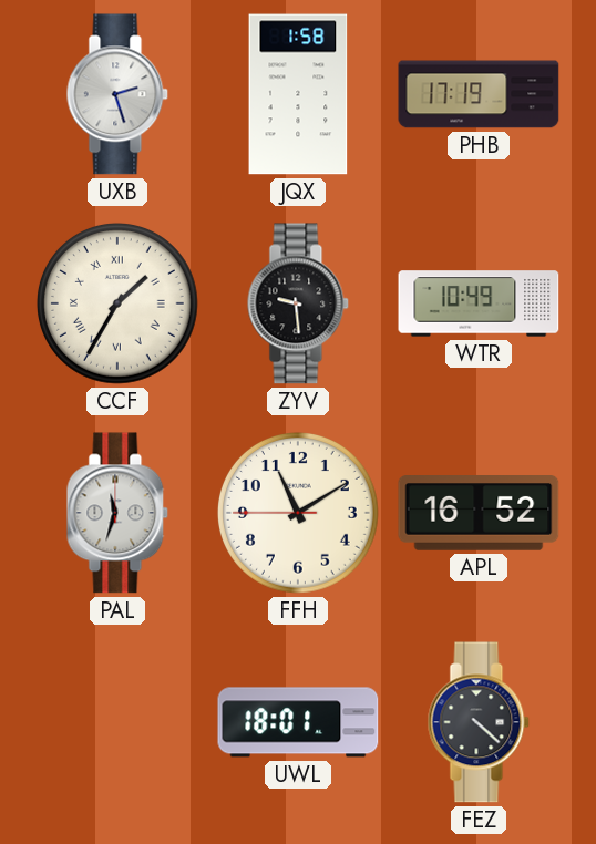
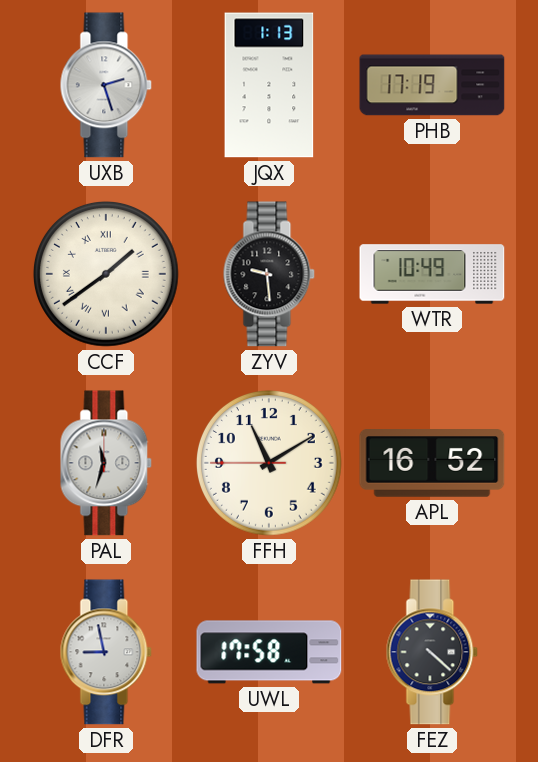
JQX: 1:58 -> 1:13 (269, 85)
CCF: 1:35 -> 1:39 (106, 274)
DFR: none -> 8:58 (106, 652)
UWL: 18:01 -> 17:58 (269, 652)
